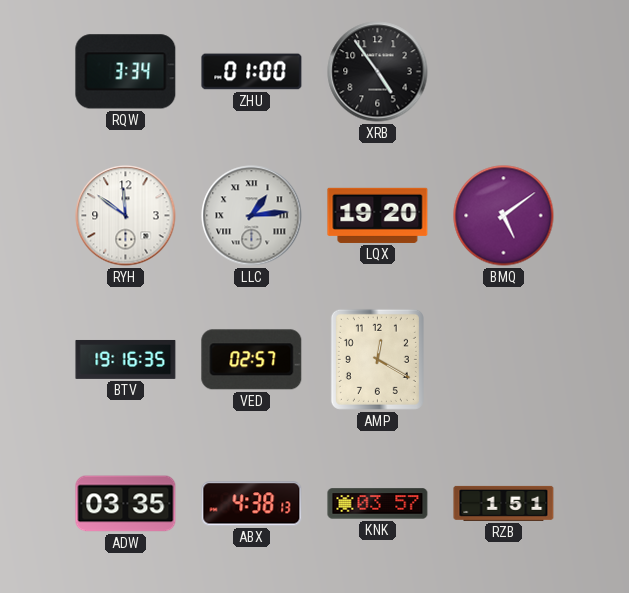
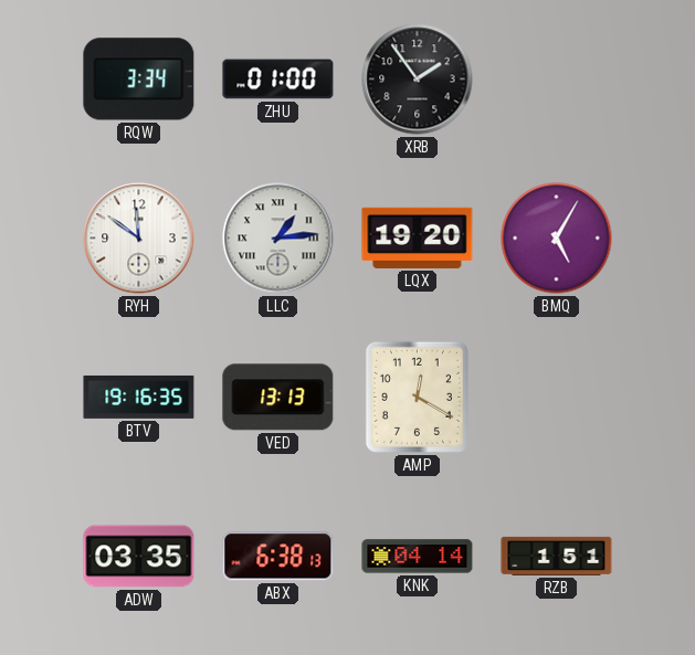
XRB: 4:54 -> 1:54 (418, 80)
BMQ: 5:09 -> 5:05 (557, 239)
VED: 02:57 -> 13:13 (278, 398)
ABX: 4:38 -> 6:38 (278, 557)
KNK: 03:57 -> 04:14 (418, 557)
